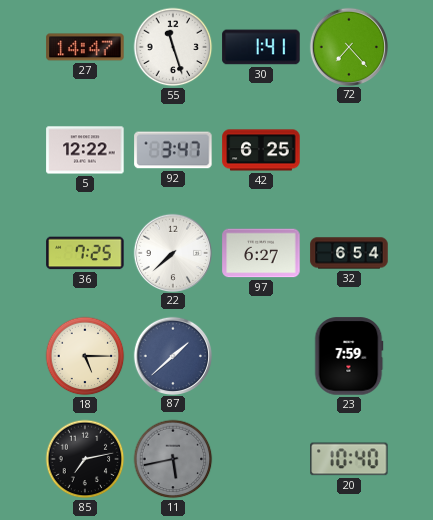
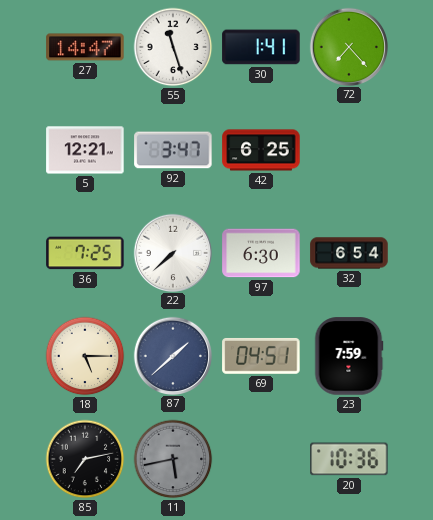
5: 12:22 -> 12:21 (85, 150)
97: 6:27 -> 6:30 (261, 253)
69: none -> 04:51 (261, 356)
20: 10:40 -> 10:36 (349, 459)
